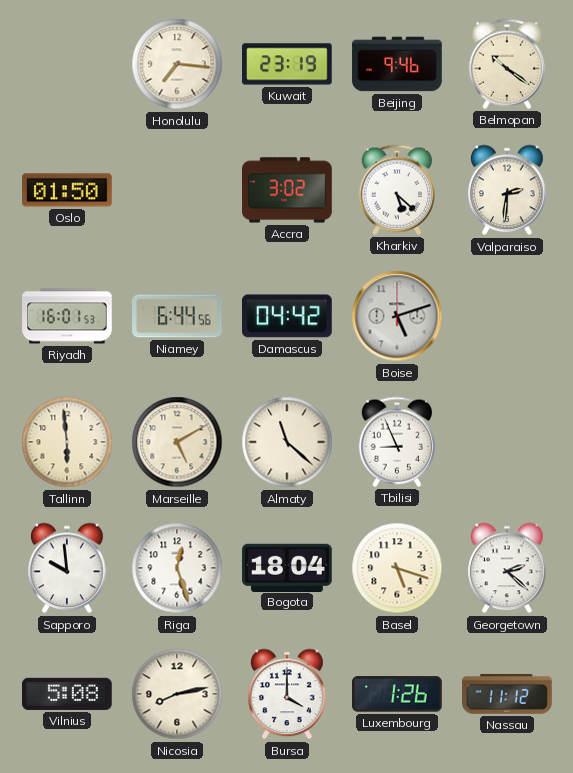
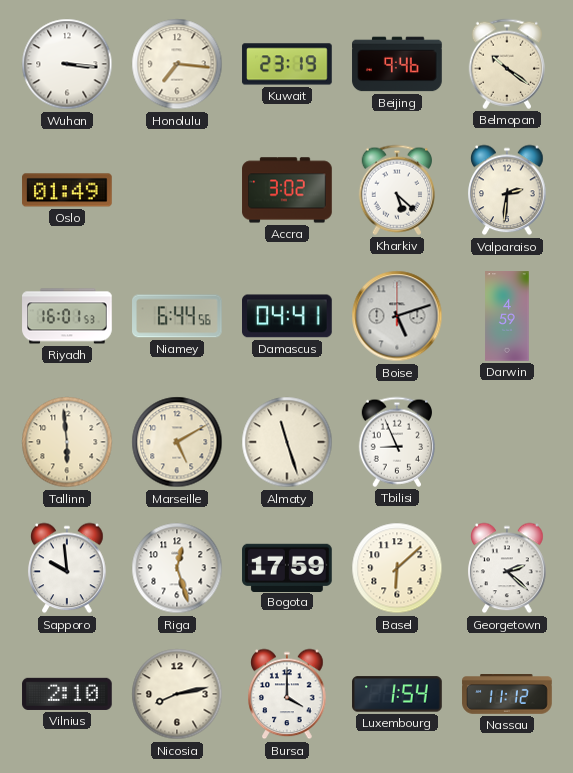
Wuhan: none -> 3:16 (67, 64)
Oslo: 01:50 -> 01:49 (67, 190)
Damascus: 04:42 -> 04:41 (288, 316)
Darwin: none -> 4:59 (507, 316)
Almaty: 11:22 -> 11:27 (287, 442)
Bogota: 18:04 -> 17:59 (287, 567)
Basel: 5:18 -> 6:08 (397, 568)
Vilnius: 5:08 -> 2:10 (67, 694)
Luxembourg: 1:26 -> 1:54 (397, 694)
